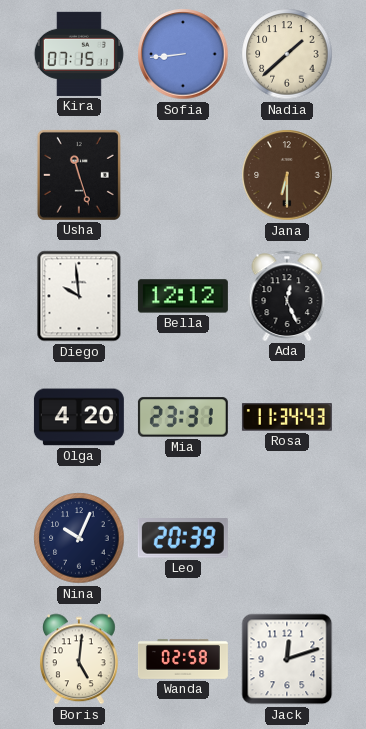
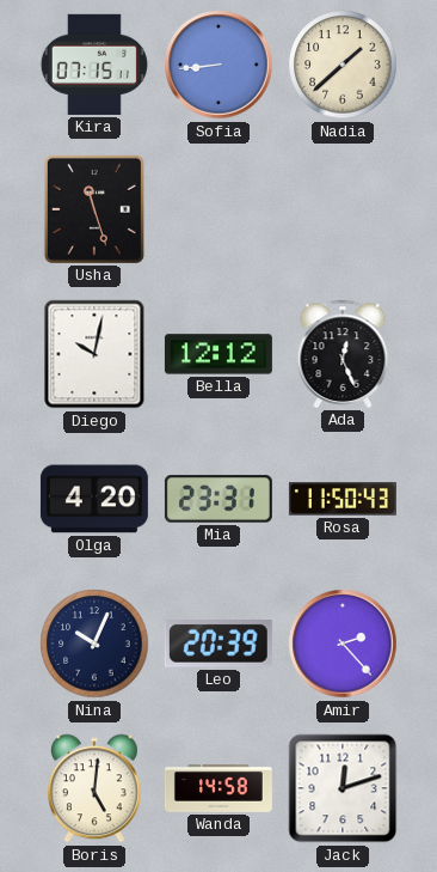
Jana: 6:30 -> none (287, 175)
Diego: 9:59 -> 10:02 (94, 354)
Rosa: 11:34 -> 11:50 (343, 499)
Amir: none -> 2:23 (343, 644)
Wanda: 02:58 -> 14:58 (219, 788)
